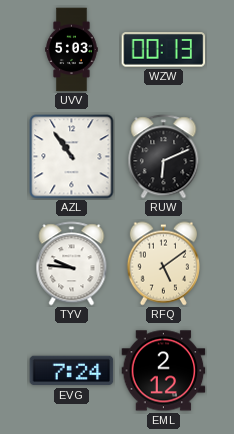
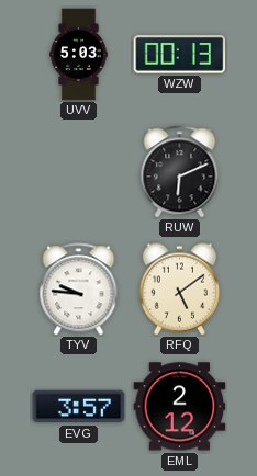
AZL: 10:54 -> none (72, 157)
EVG: 7:24 -> 3:57 (79, 407)
